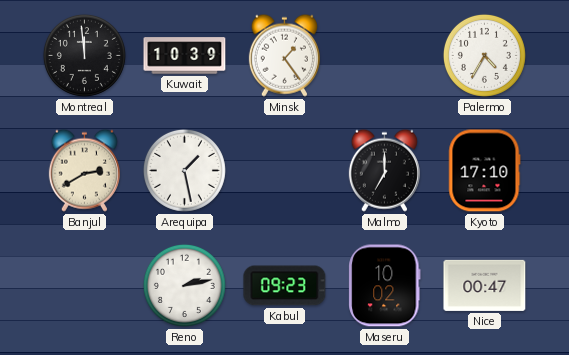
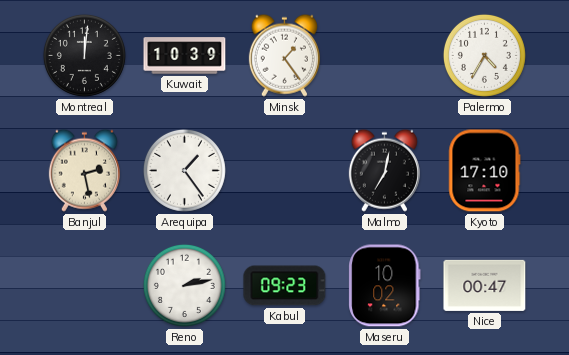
Montreal: 11:59 -> 12:01 (84, 55)
Banjul: 2:40 -> 2:28 (84, 170)
Arequipa: 1:28 -> 1:24 (184, 170)
Malmo: 7:00 -> 7:02 (384, 170)
